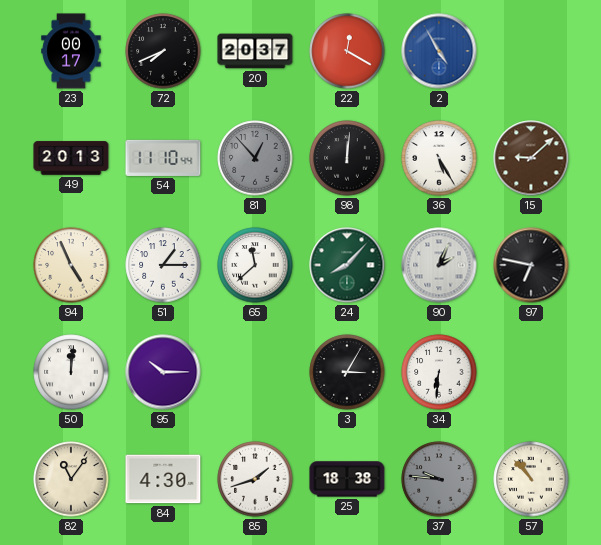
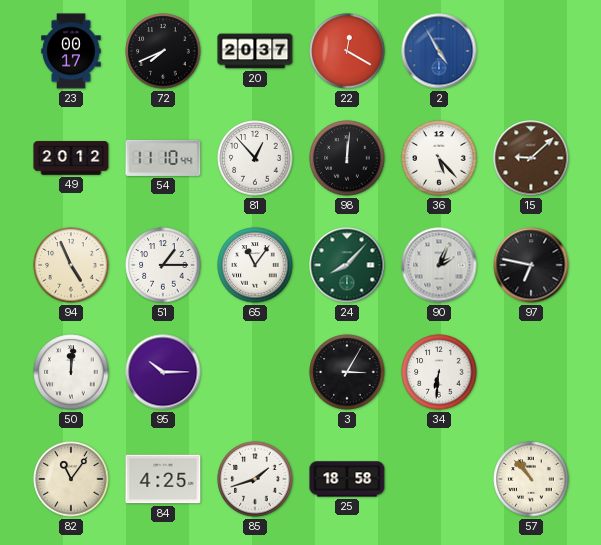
49: 20:13 -> 20:12 (71, 158)
81 dial: grey -> white (255, 158)
36: 5:25 -> 5:23 (439, 158)
65: 11:38 -> 11:06 (255, 265)
84: 4:30 -> 4:25 (163, 479)
25: 18:38 -> 18:58 (347, 479)
37: 9:46 -> none (439, 479)
